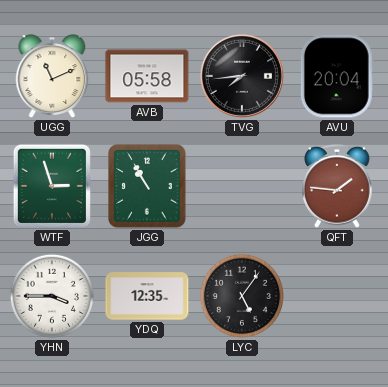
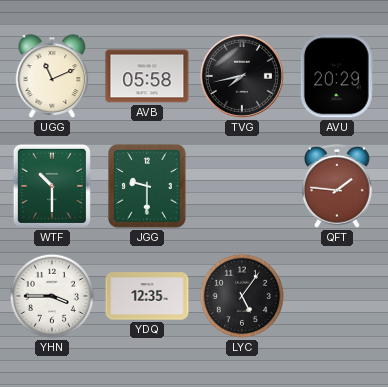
TVG: 7:44 -> 7:43 (242, 76)
AVU: 20:04 -> 20:29 (337, 76)
WTF: 2:57 -> 10:30 (52, 186)
JGG: 10:55 -> 9:30 (147, 186)
